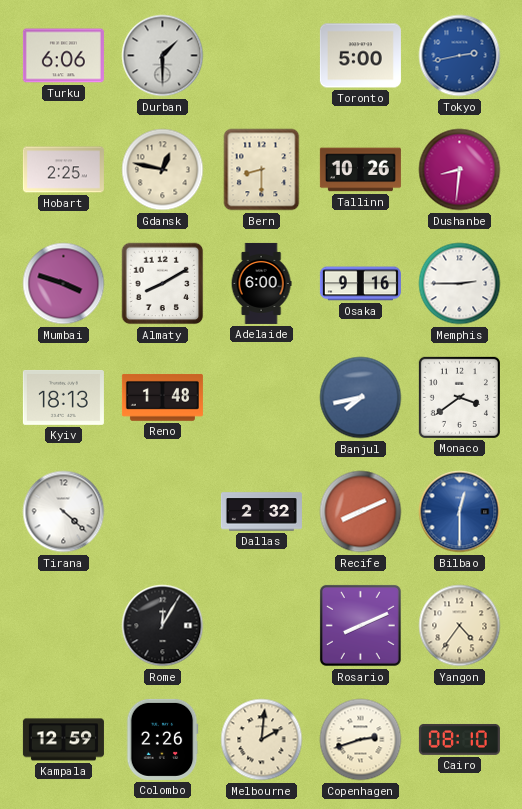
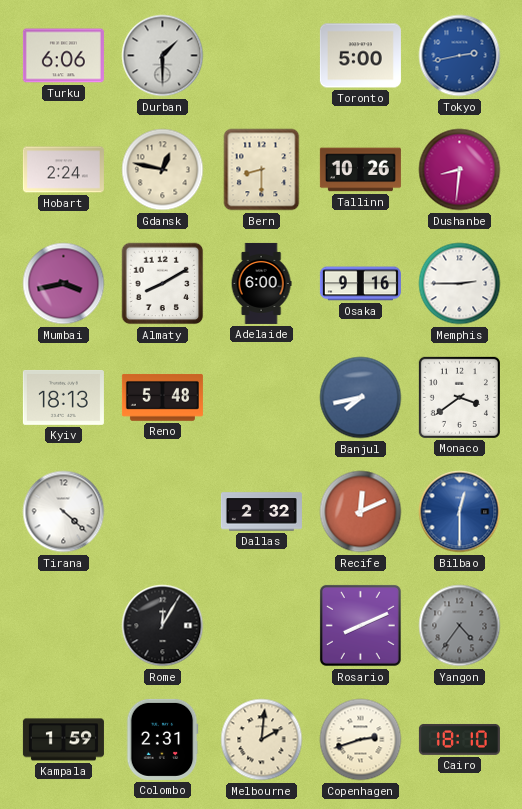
Hobart: 2:25 -> 2:24 (63, 170)
Mumbai: 3:48 -> 3:43 (64, 284)
Reno: 1:48 -> 5:48 (162, 398)
Recife: 8:11 -> 12:11 (361, 512)
Yangon dial: cream -> grey (460, 626)
Kampala: 12:59 -> 1:59 (63, 740)
Colombo: 2:26 -> 2:31 (162, 739)
Cairo: 08:10 -> 18:10 (459, 740)
